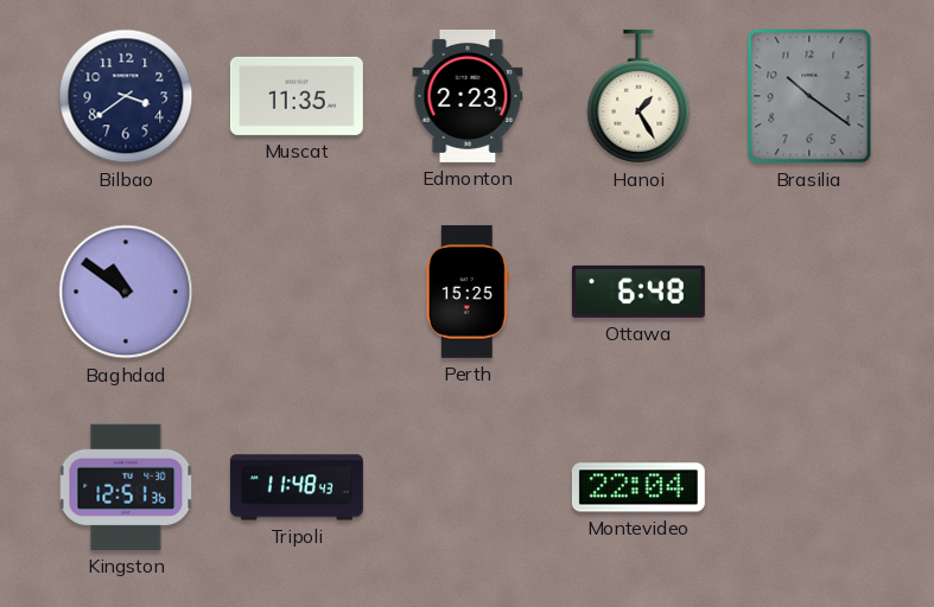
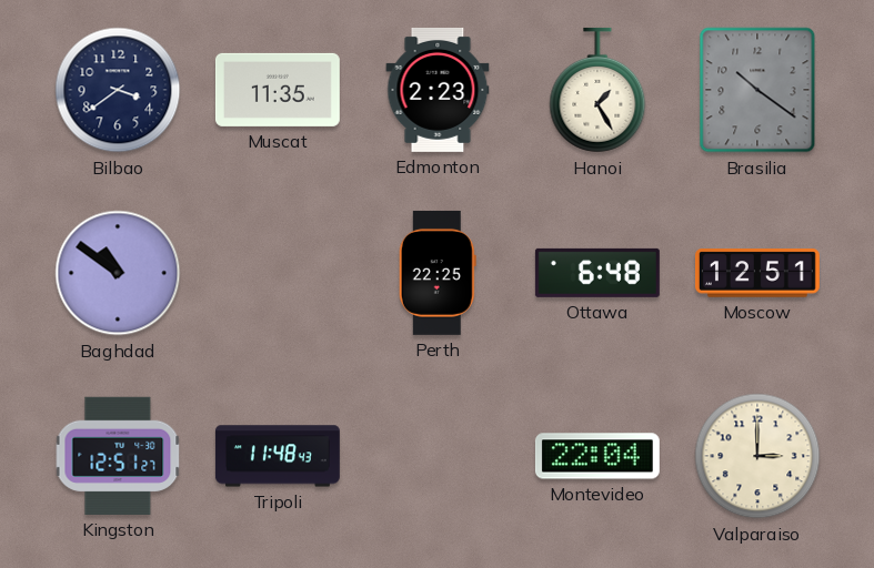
Perth: 15:25 -> 22:25 (438, 273)
Moscow: none -> 12:51 (757, 273)
Kingston: 12:51:36 -> 12:51:27 (118, 456)
Valparaiso: none -> 3:00 (757, 456)
